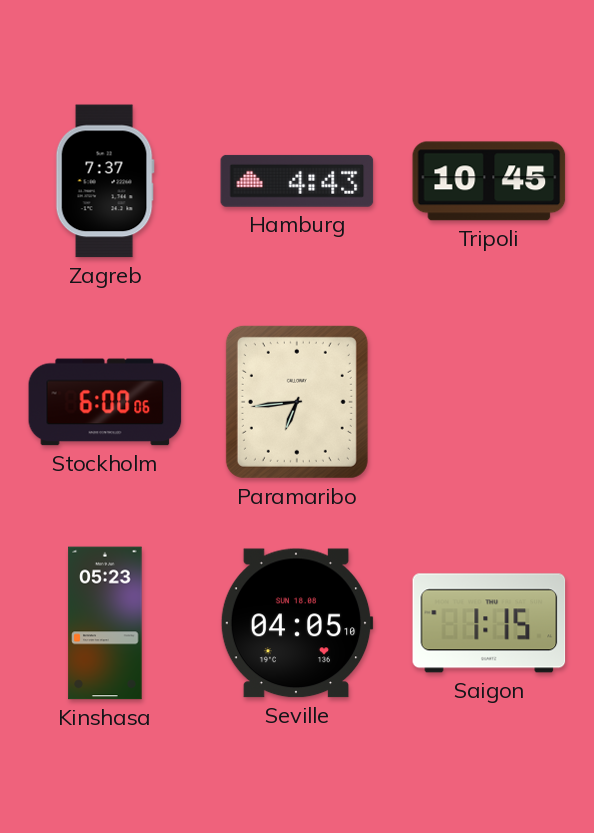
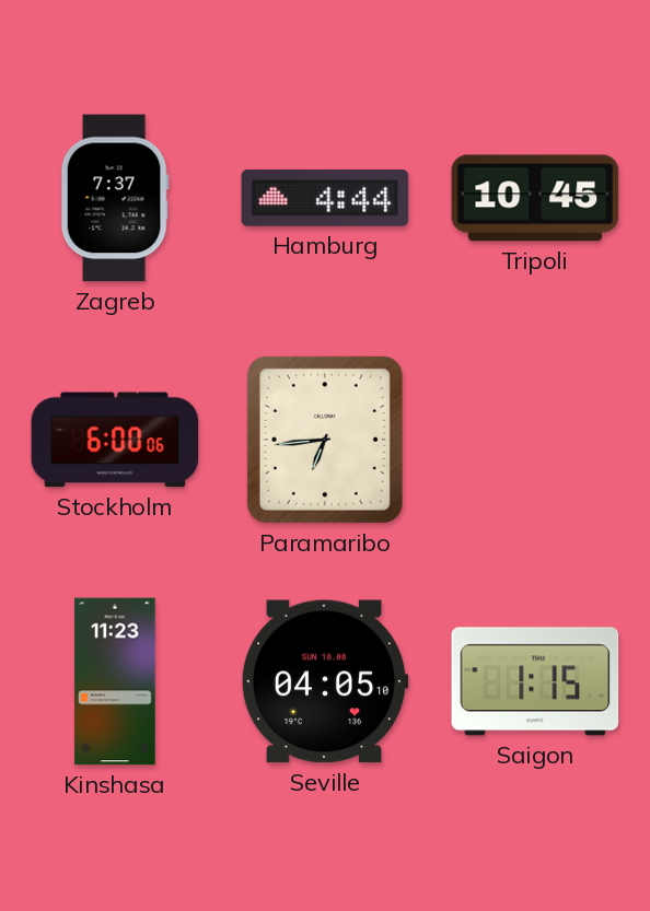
Hamburg: 4:43 -> 4:44 (325, 198)
Kinshasa: 05:23 -> 11:23 (115, 681)
